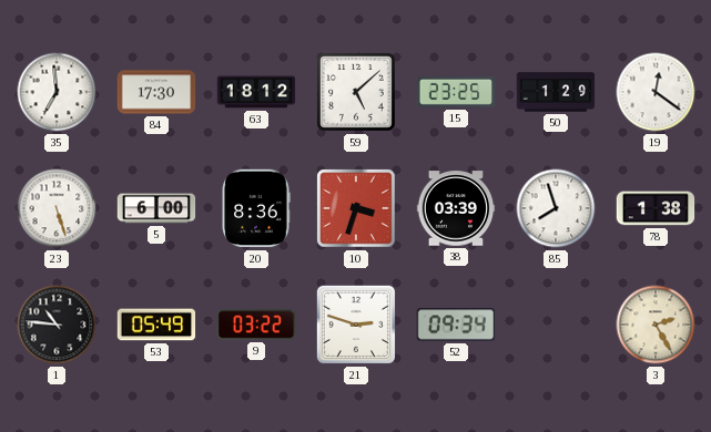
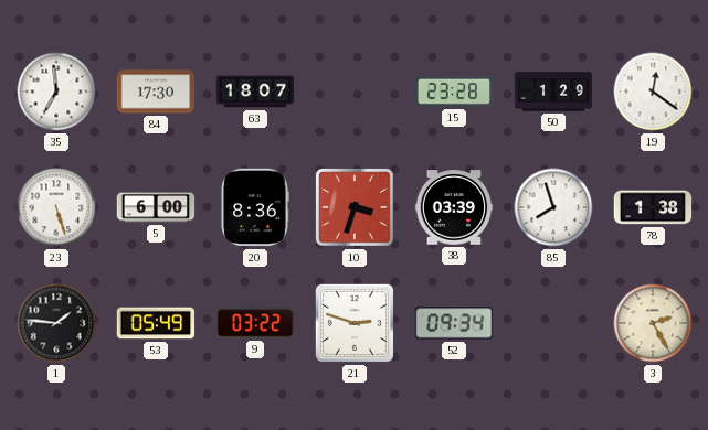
63: 18:12 -> 18:07 (255, 92)
59: 5:08 -> none (356, 92)
15: 23:25 -> 23:28 (454, 92)
1: 10:46 -> 1:46 (56, 323)
